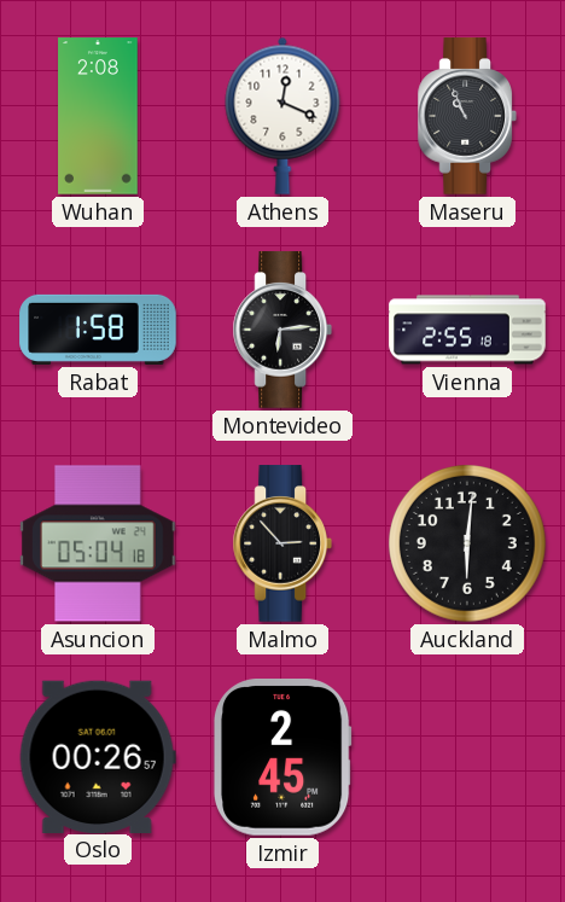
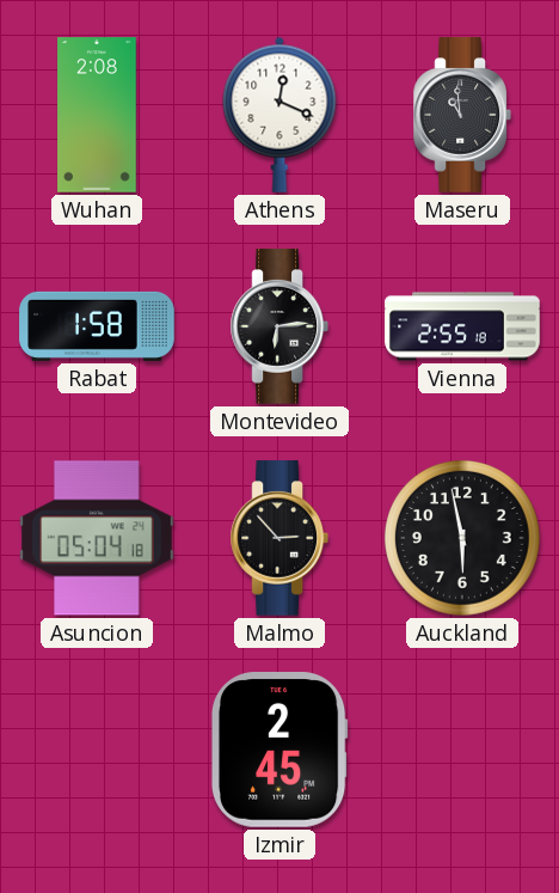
Maseru: 10:56 -> 10:59 (461, 115)
Auckland: 6:01 -> 5:58 (463, 539)
Oslo: 00:26 -> none (98, 756)
